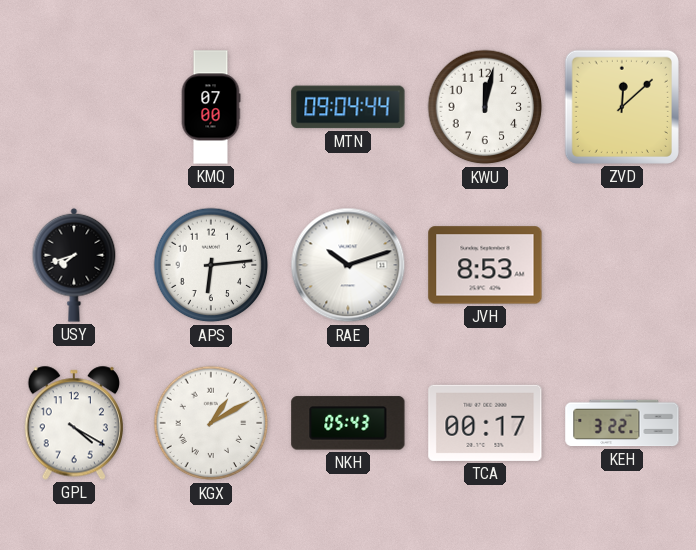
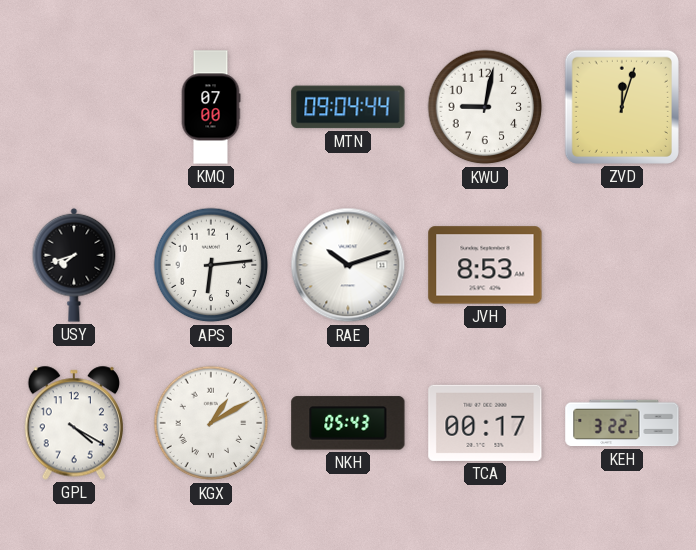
KWU: 12:02 -> 9:02 (485, 107)
ZVD: 12:08 -> 12:03 (622, 107)
